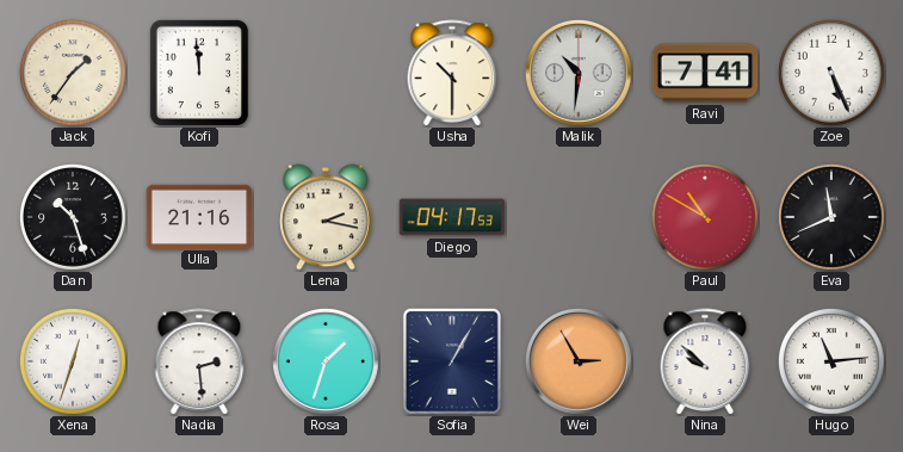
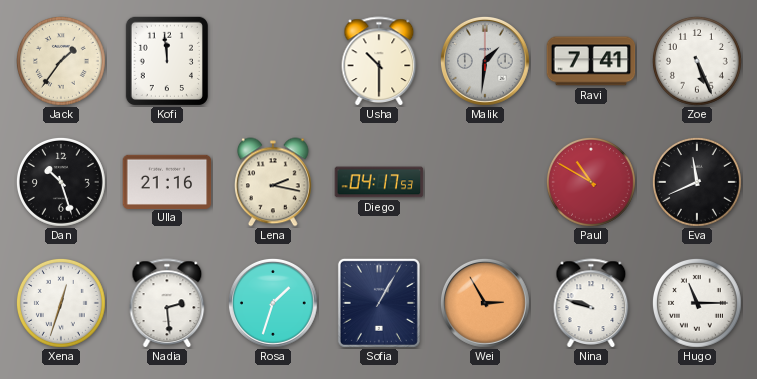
Malik: 10:31 -> 1:31 (486, 62)
Nina: 9:52 -> 9:48 (591, 303)
Hugo: 11:14 -> 11:15 (697, 303)
